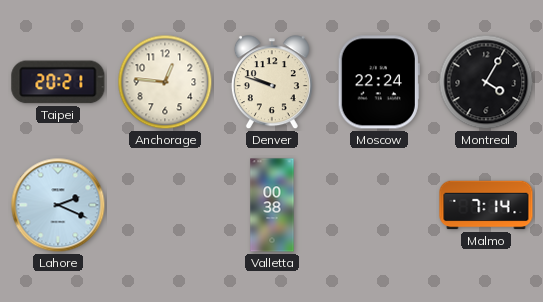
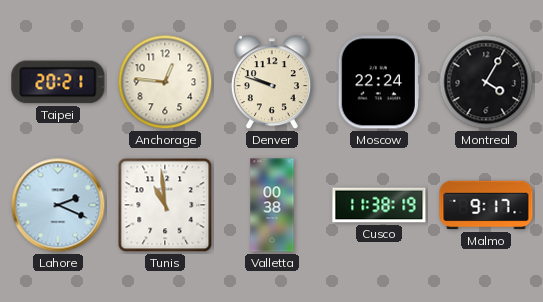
Tunis: none -> 10:59 (165, 205)
Cusco: none -> 11:38 (379, 205)
Malmo: 7:14 -> 9:17 (486, 205)
